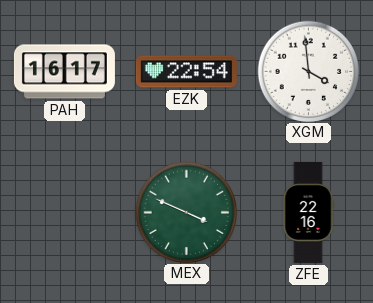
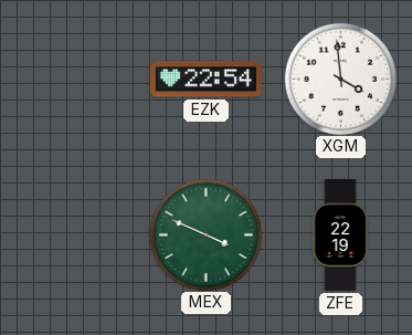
PAH: 16:17 -> none (64, 72)
ZFE: 22:16 -> 22:19 (340, 234)
